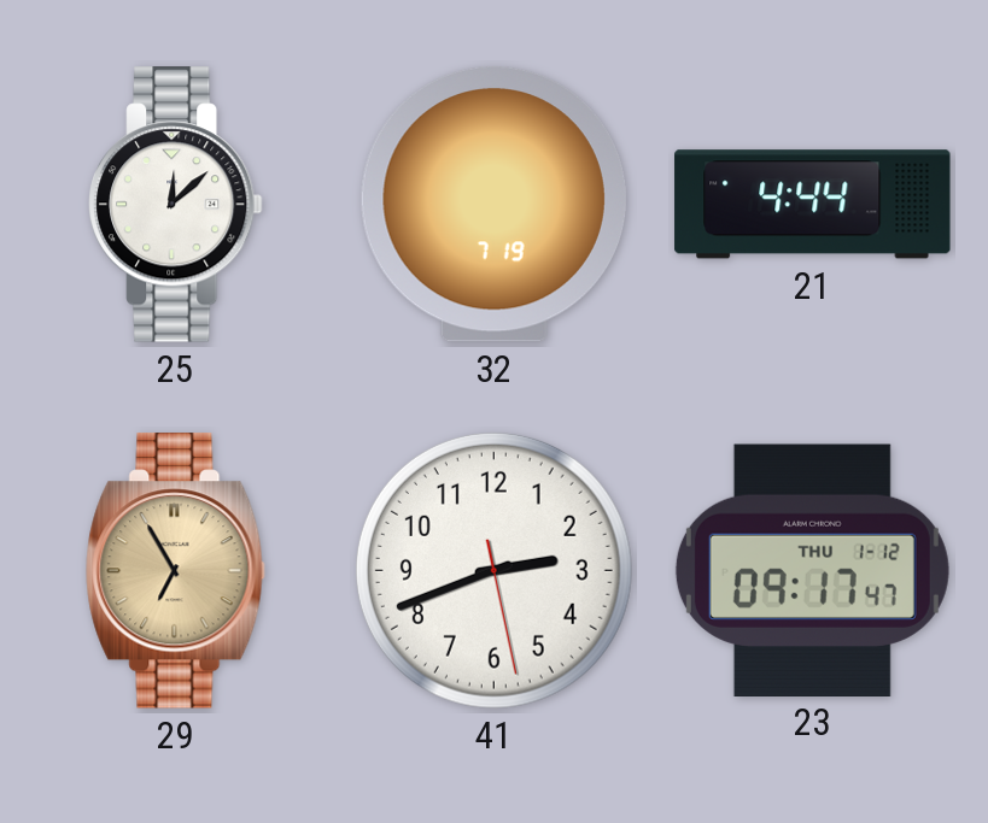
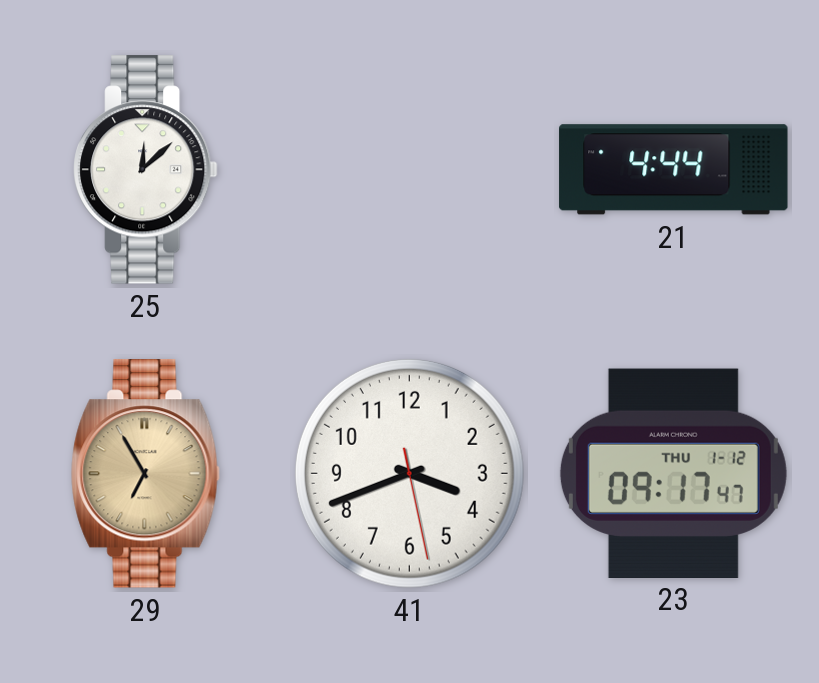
32: 7:19 -> none (493, 204)
41: 2:41 -> 3:41 (409, 473)
